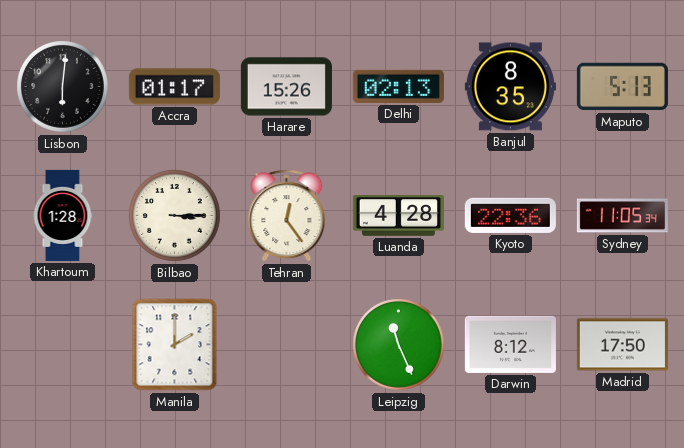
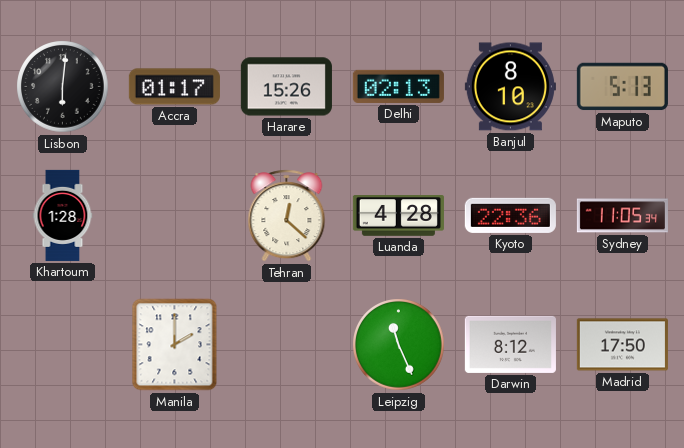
Banjul: 8:35 -> 8:10 (510, 87)
Bilbao: 3:15 -> none (175, 216)
Tehran: 12:24 -> 12:22 (287, 216)
